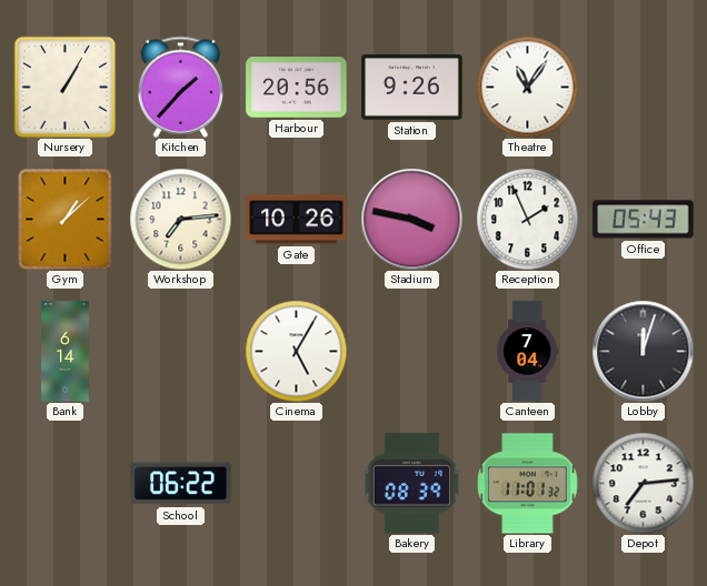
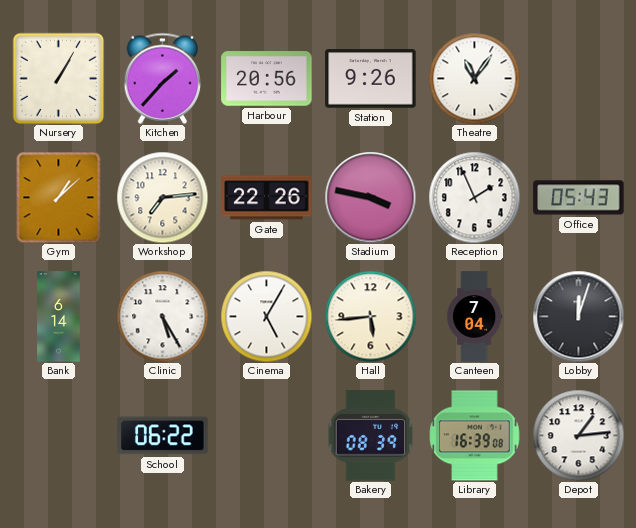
Gate: 10:26 -> 22:26 (267, 198)
Clinic: none -> 5:25 (162, 316)
Hall: none -> 5:44 (370, 316)
Library: 11:01 -> 16:39 (475, 436)
Depot: 7:14 -> 1:14 (578, 435)
